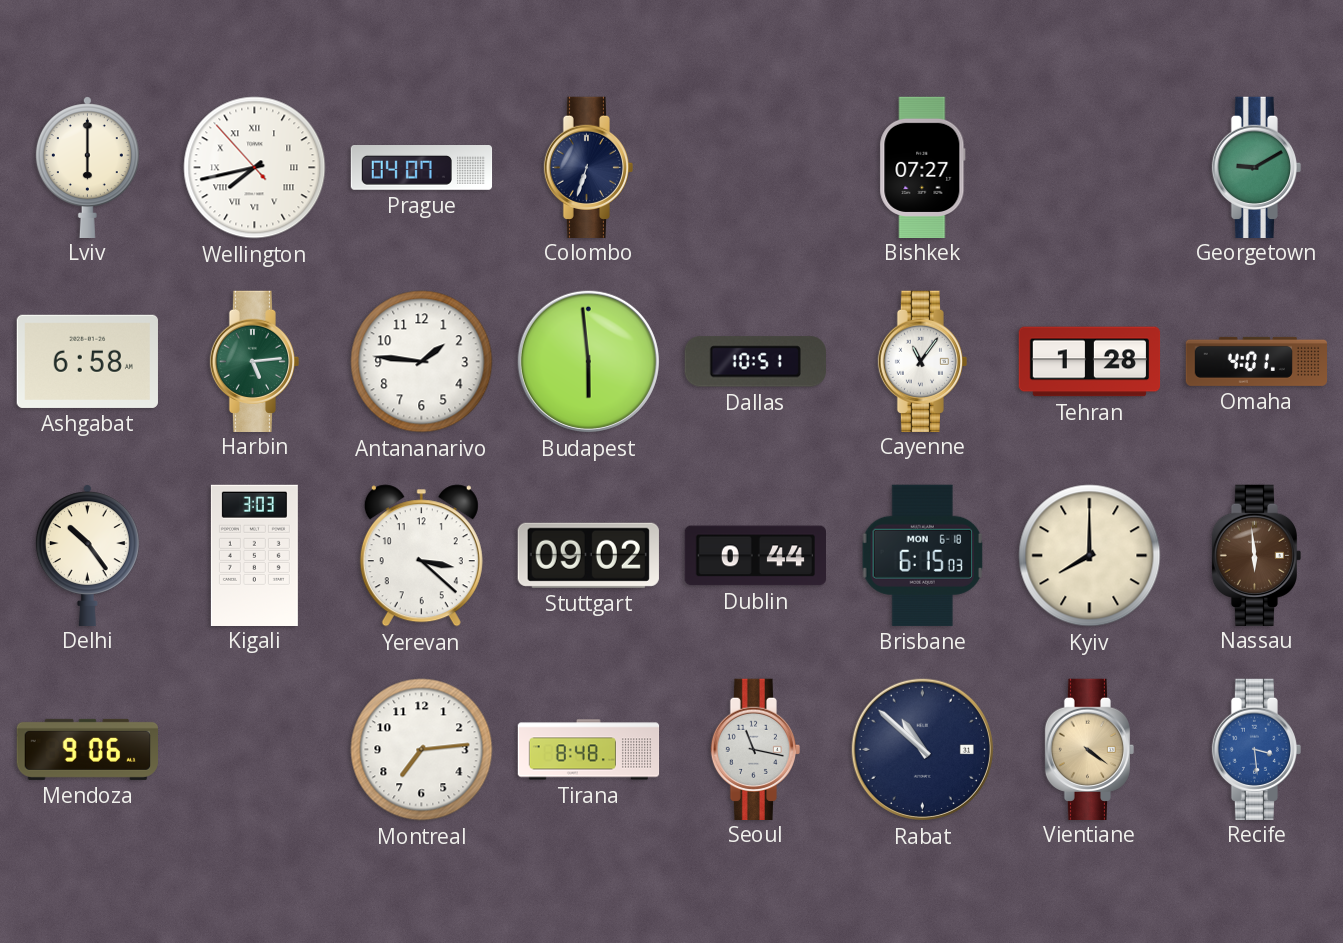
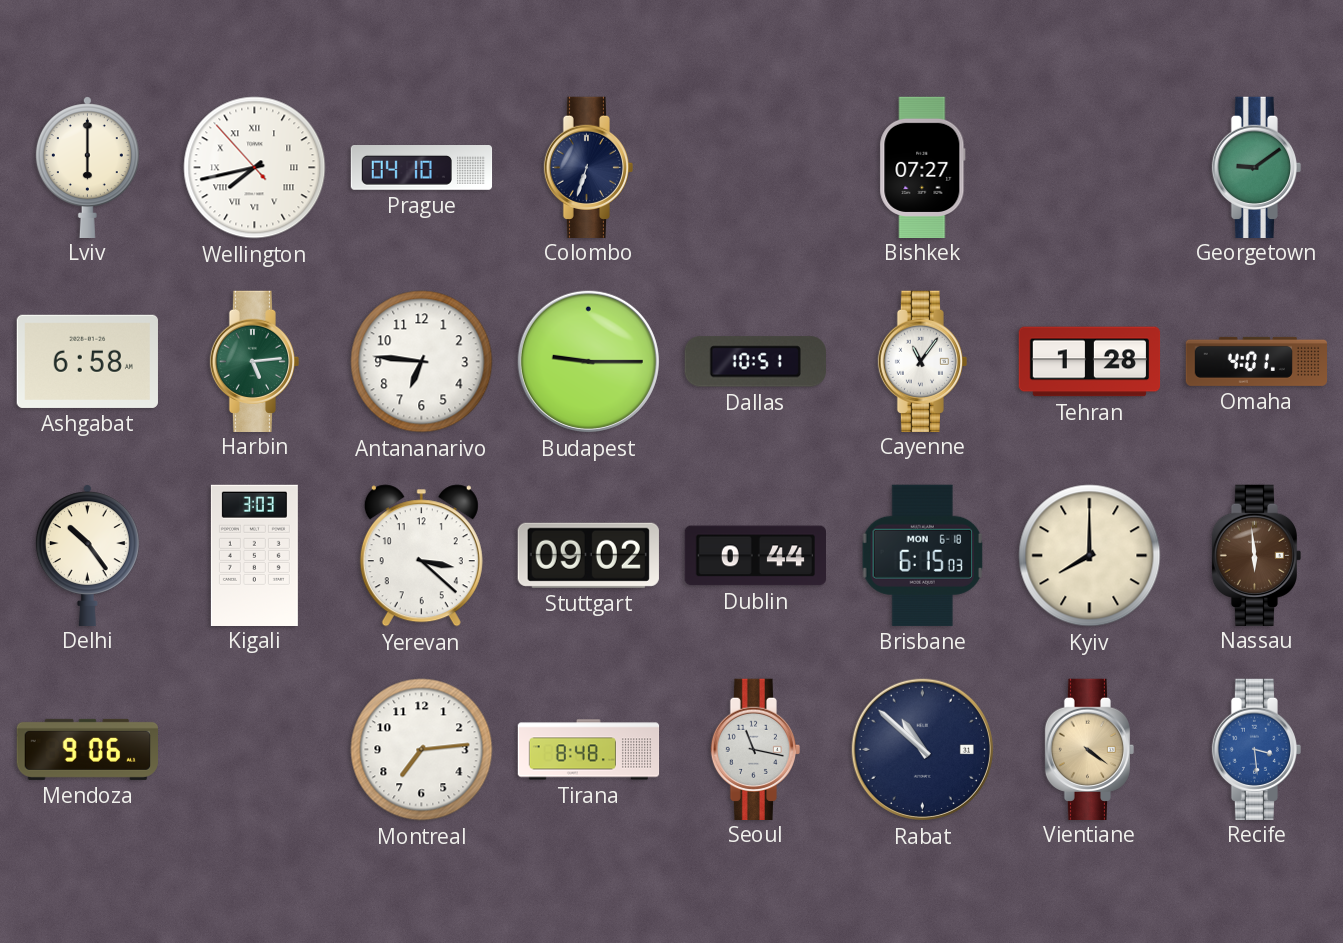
Prague: 04:07 -> 04:10 (422, 168)
Georgetown: 9:10 -> 9:09 (1257, 167)
Antananarivo: 1:46 -> 6:46 (422, 362)
Budapest: 5:59 -> 9:15 (588, 361)
